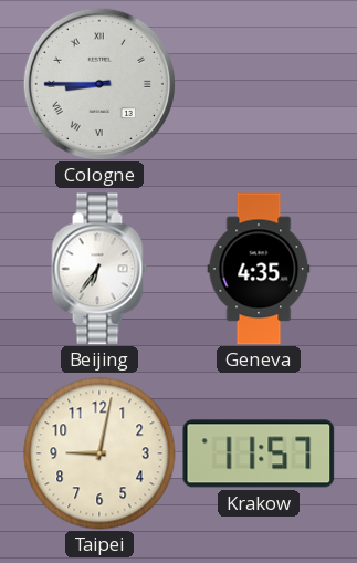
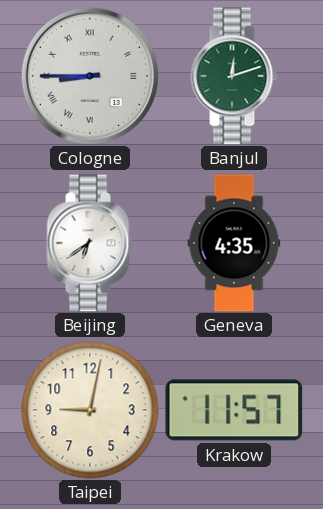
Banjul: none -> 12:12 (234, 76)
Beijing: 6:36 -> 6:39 (90, 243)
